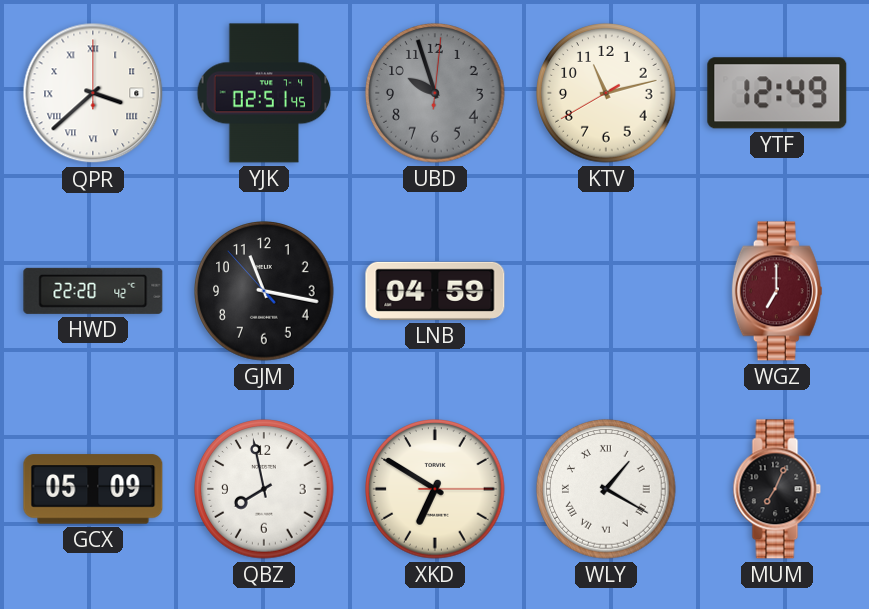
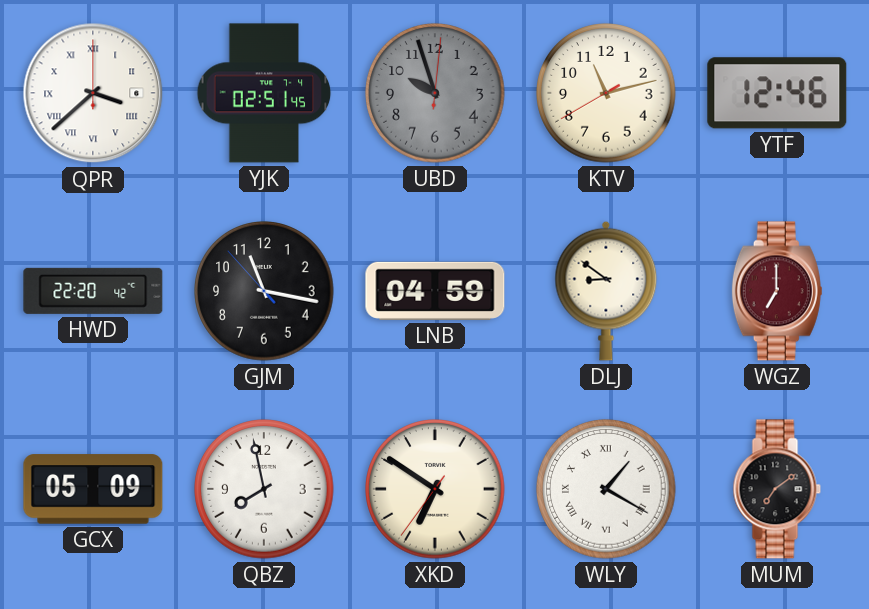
YTF: 12:49 -> 12:46 (777, 93)
DLJ: none -> 8:51 (606, 291)
XKD: 6:50:15 -> 6:50:36 (435, 489)
MUM: 7:04 -> 7:09 (777, 489)
